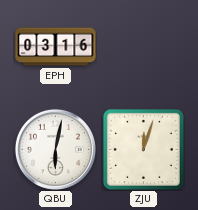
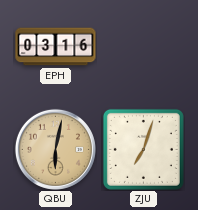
QBU dial: white -> champagne (55, 149)
ZJU: 12:03 -> 7:03 (143, 149)
